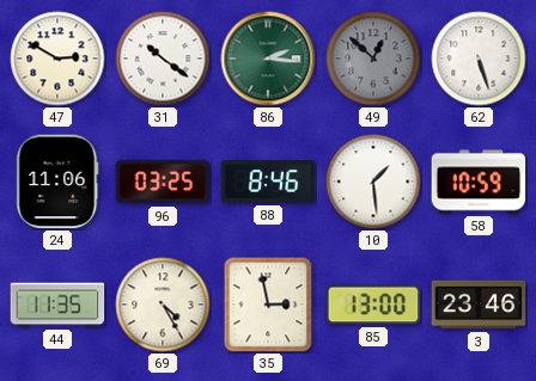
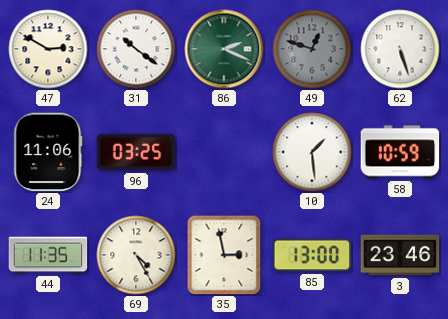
86: 2:16 -> 2:19 (224, 49)
49: 12:52 -> 12:48 (312, 49)
88: 8:46 -> none (268, 182)
